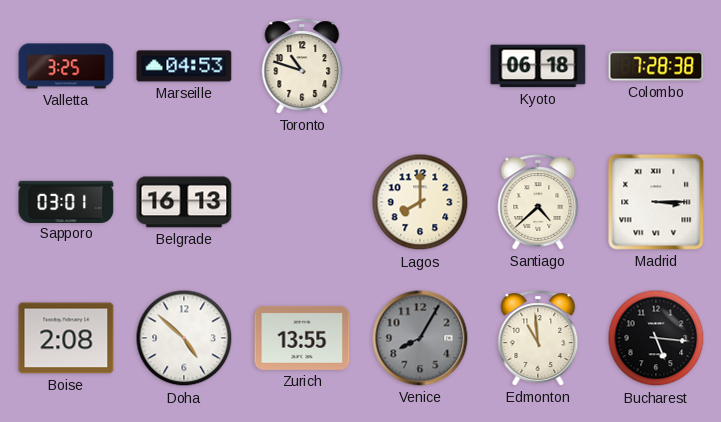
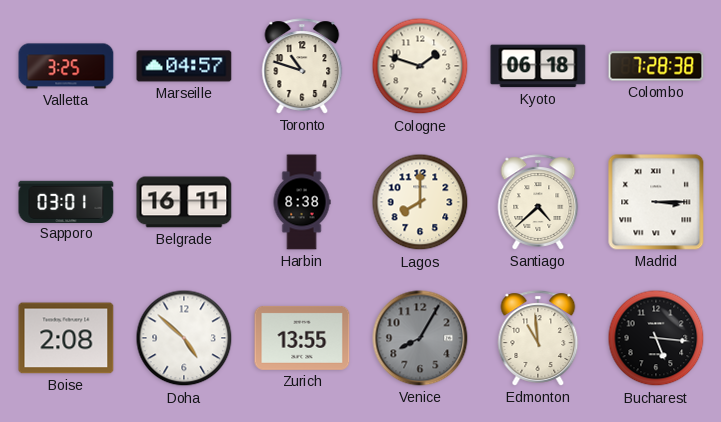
Marseille: 04:53 -> 04:57 (184, 66)
Cologne: none -> 1:48 (420, 66)
Belgrade: 16:13 -> 16:11 (184, 202)
Harbin: none -> 8:38 (302, 202)
